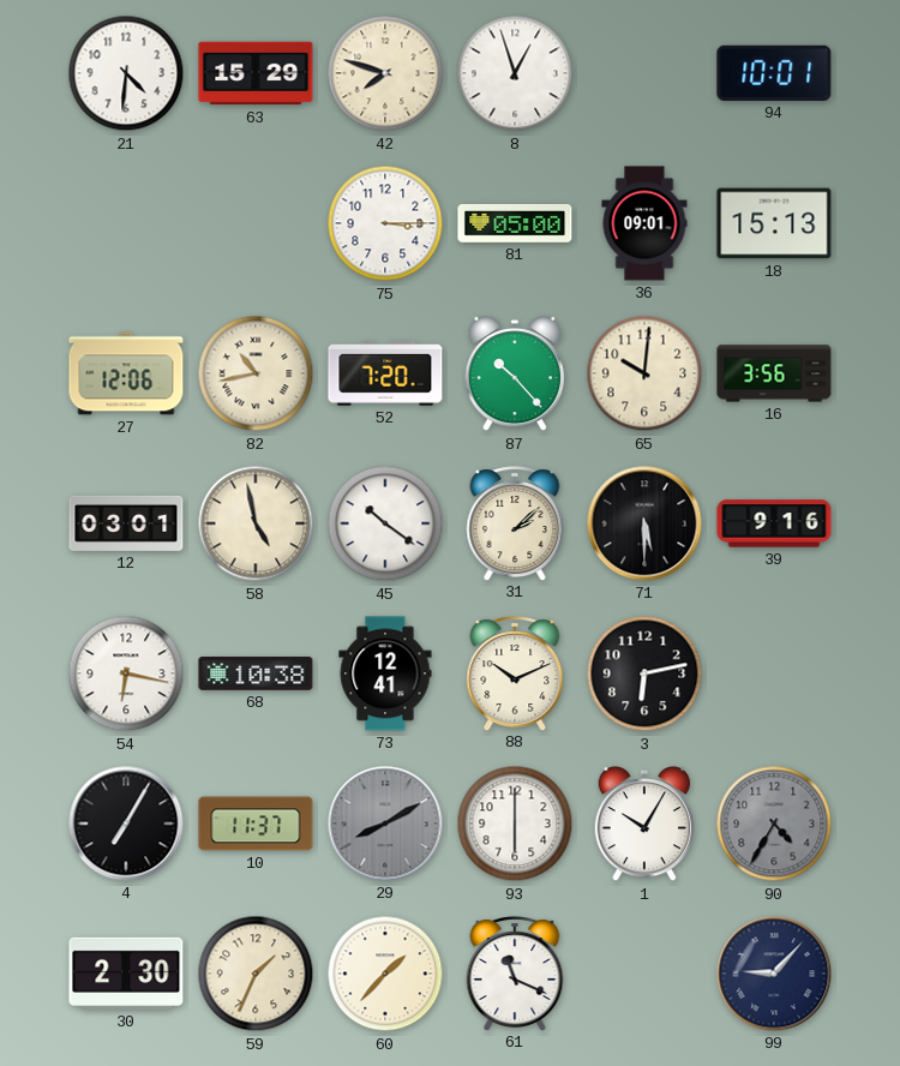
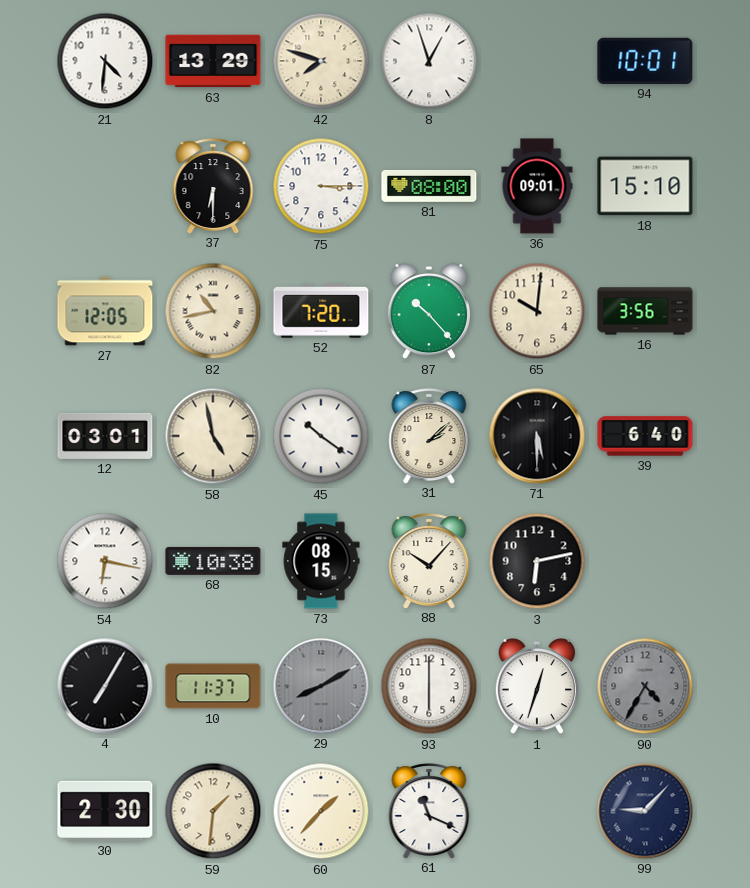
63: 15:29 -> 13:29 (213, 61)
37: none -> 6:30 (213, 186)
81: 05:00 -> 08:00 (429, 186)
18: 15:13 -> 15:10 (645, 186)
27: 12:06 -> 12:05 (105, 311)
39: 9:16 -> 6:40 (645, 436)
73: 12:41 -> 08:15 (321, 561)
88: 10:11 -> 10:07 (429, 561)
1: 10:05 -> 12:33 (536, 687)
59: 1:34 -> 1:31 (213, 811)
